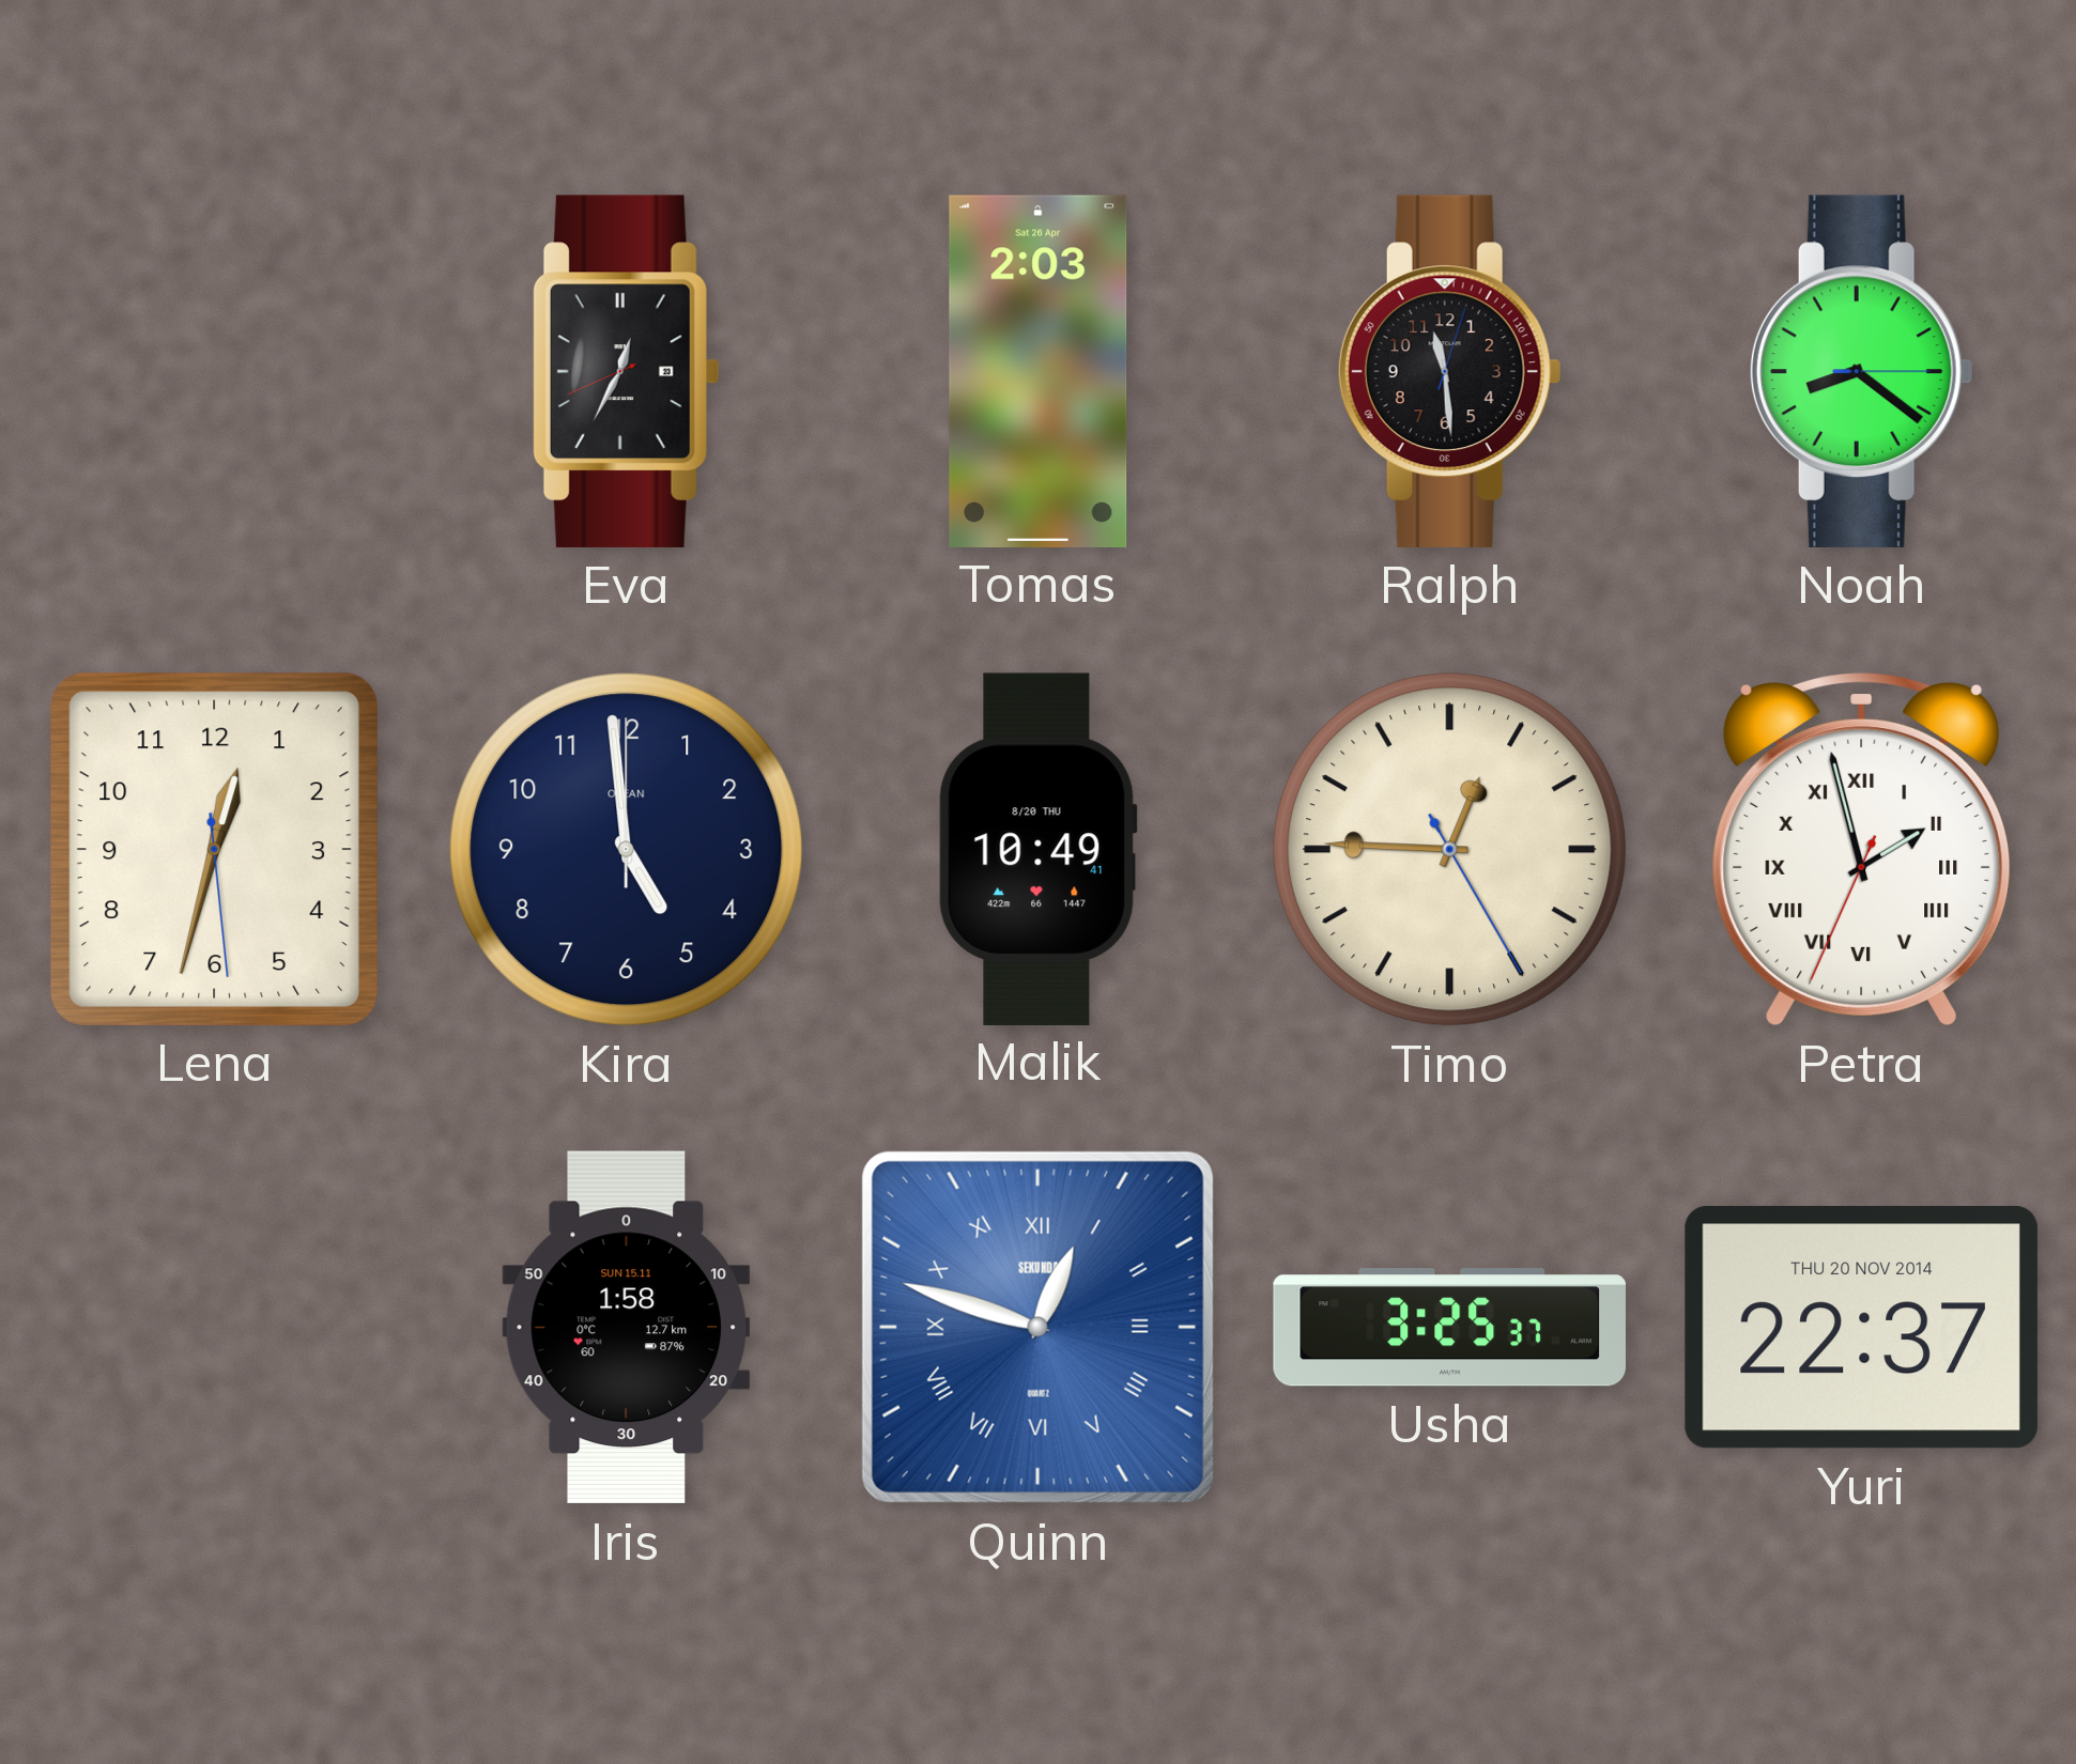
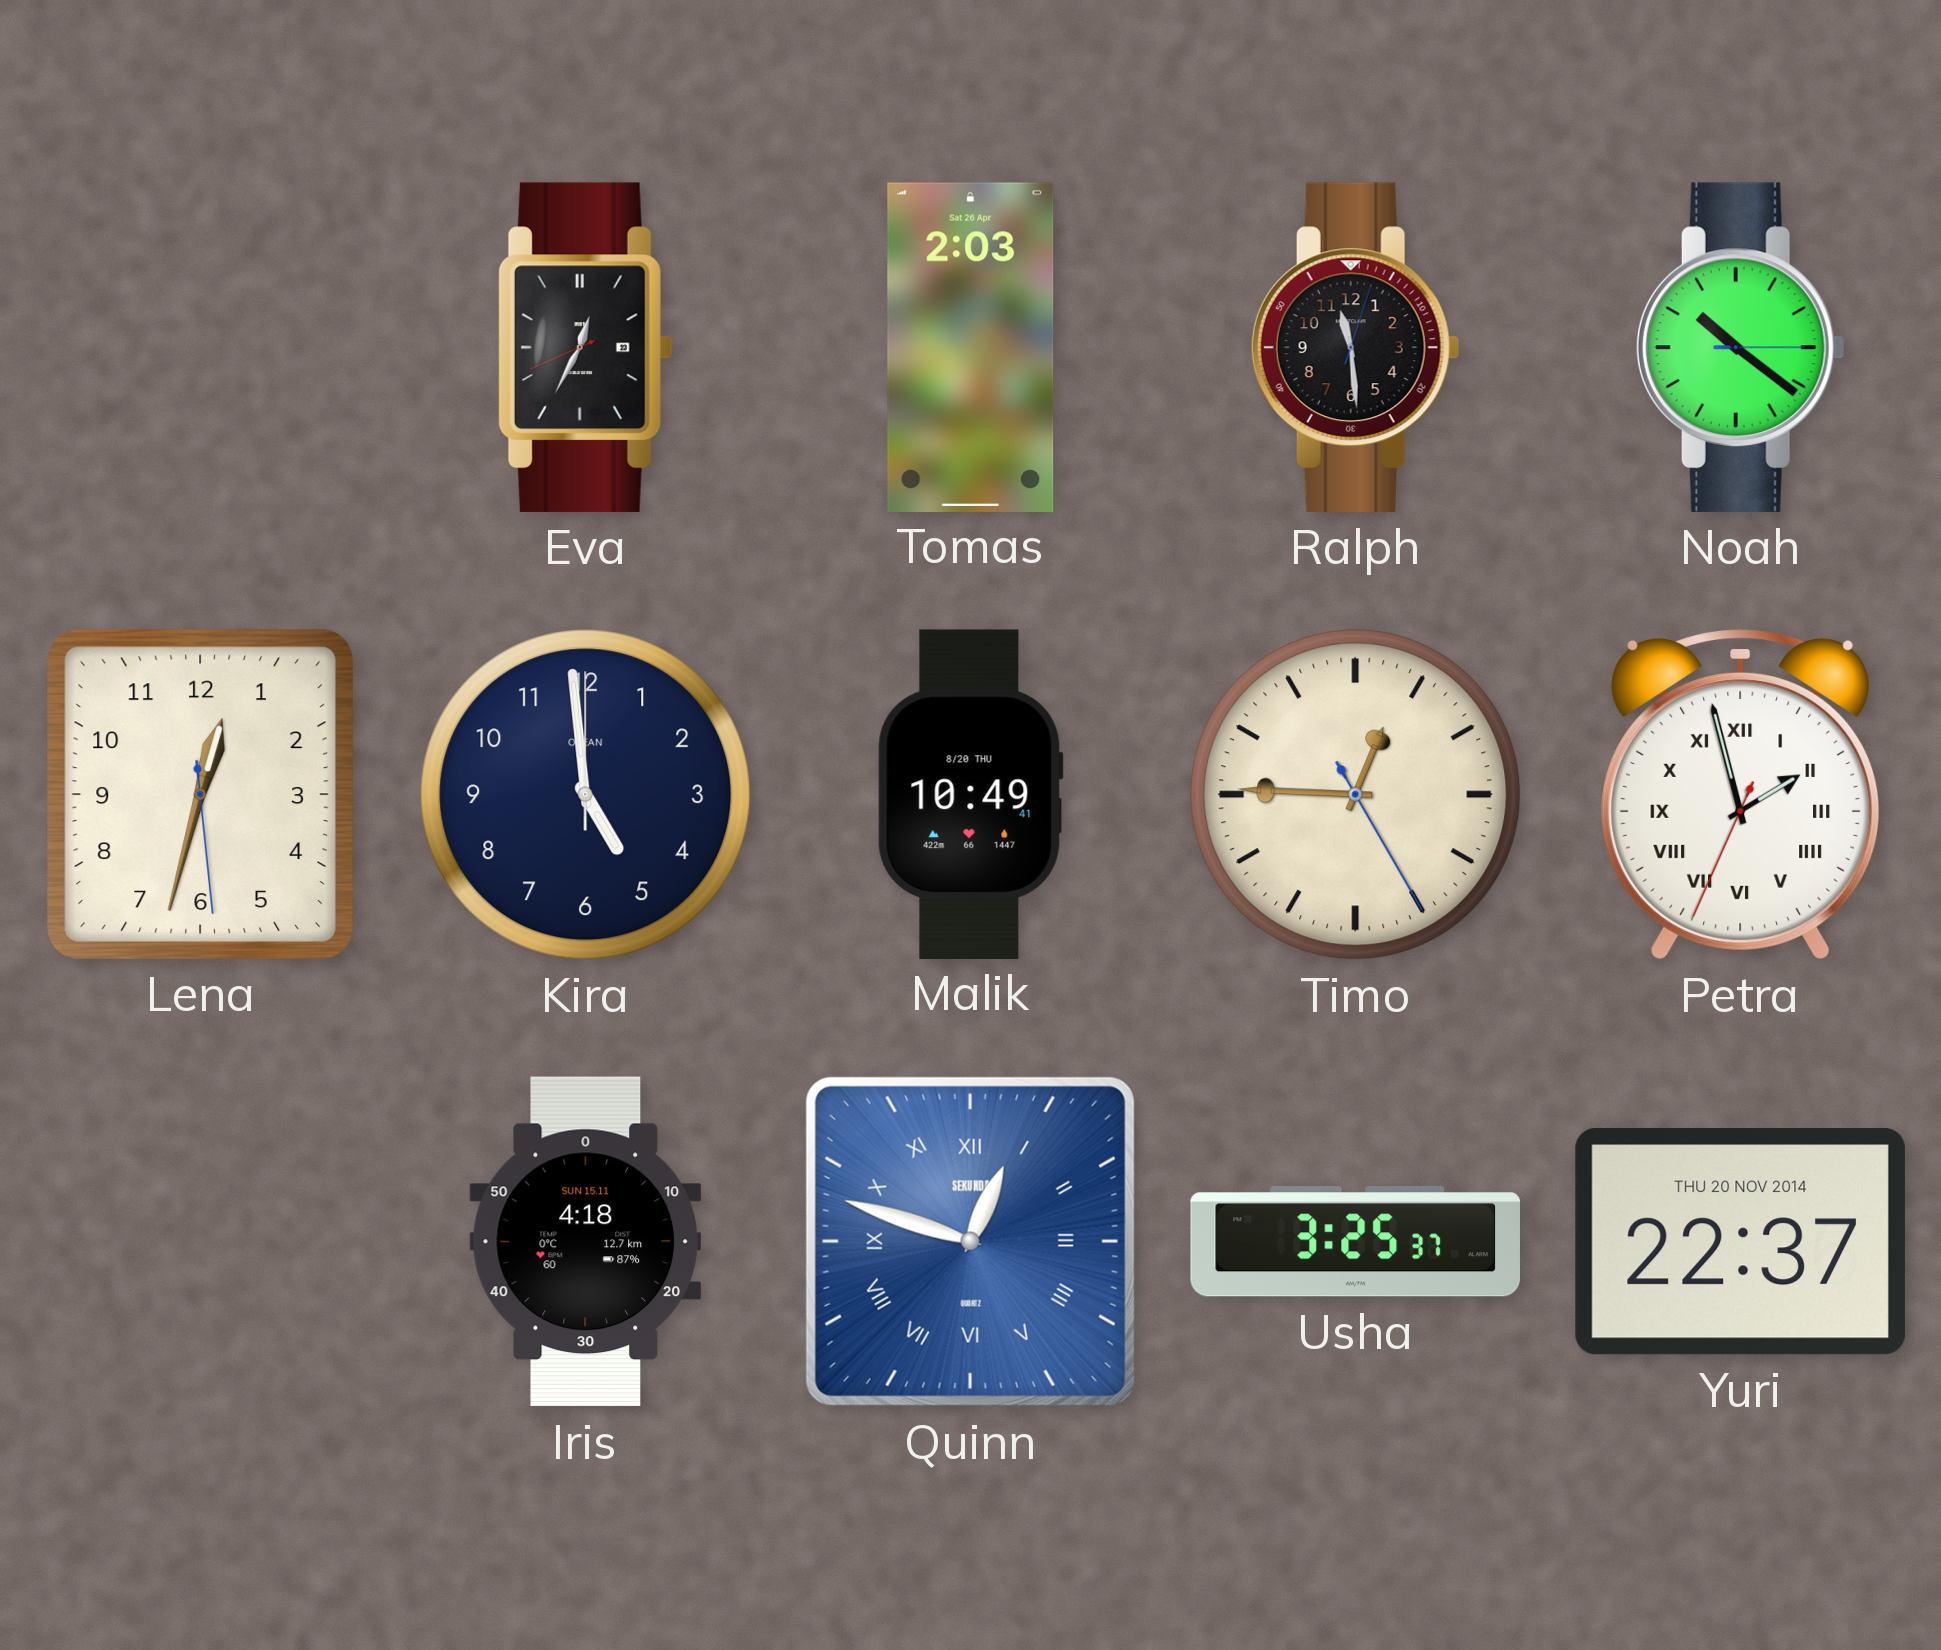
Noah: 8:21 -> 10:21 (1740, 347)
Iris: 1:58 -> 4:18 (586, 1242)
